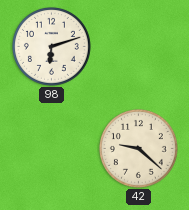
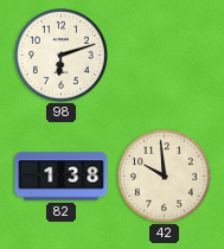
82: none -> 1:38 (62, 177)
42: 9:22 -> 9:59 (164, 175)
